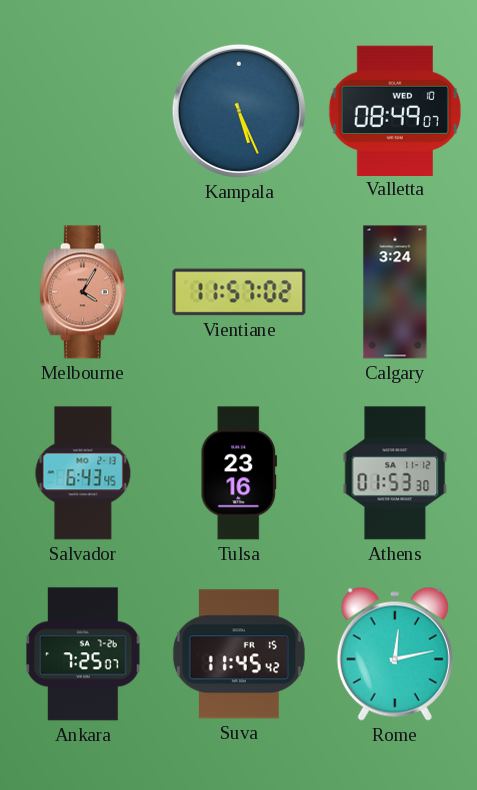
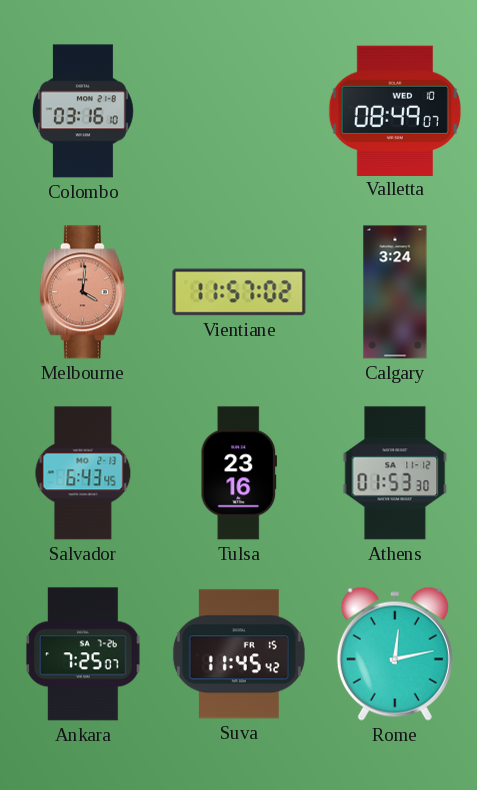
Colombo: none -> 03:16 (83, 111)
Kampala: 5:26 -> none (239, 111)
Melbourne: 4:05 -> 4:01 (83, 292)
